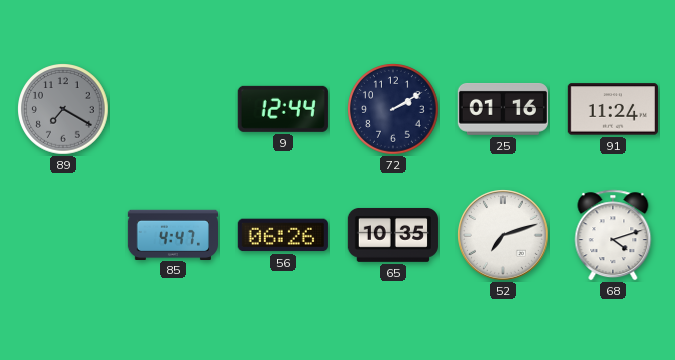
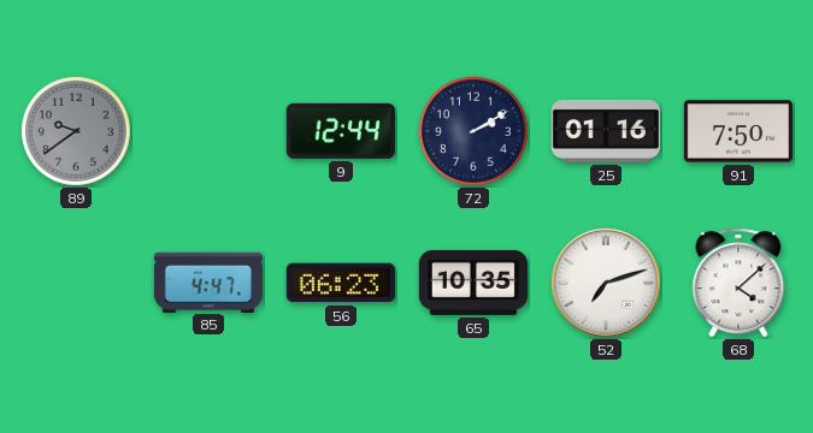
89: 7:20 -> 9:39 (77, 132)
91: 11:24 -> 7:50 (738, 131)
56: 06:26 -> 06:23 (341, 283)
68: 4:12 -> 4:08 (738, 283)
